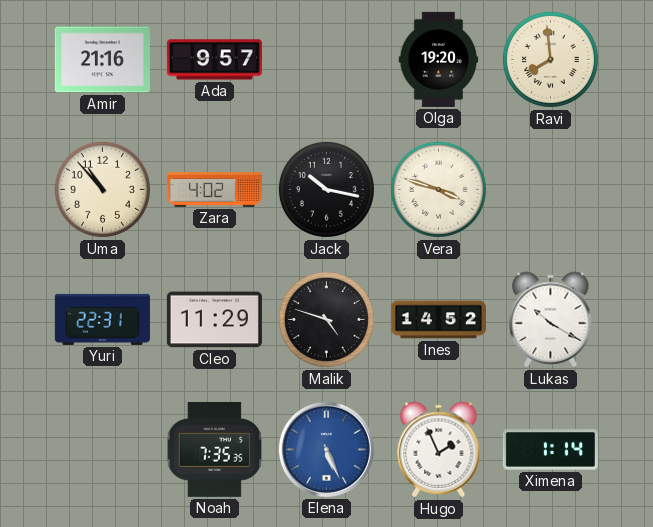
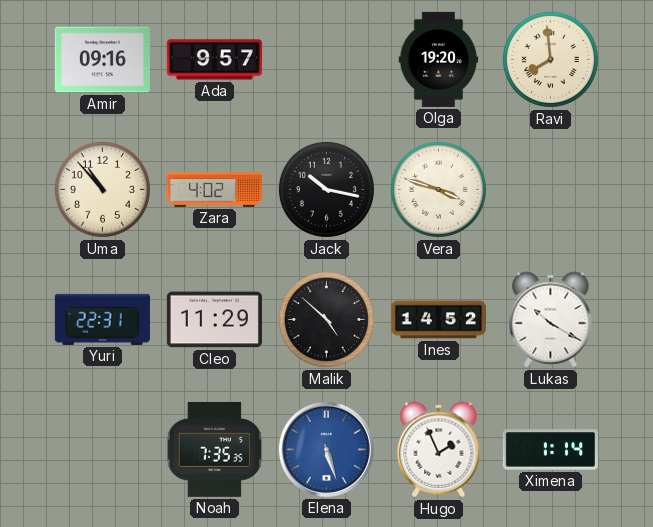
Amir: 21:16 -> 09:16 (102, 60)
Malik: 4:48 -> 4:52 (326, 319)
Elena: 5:26 -> 5:27 (326, 449)
